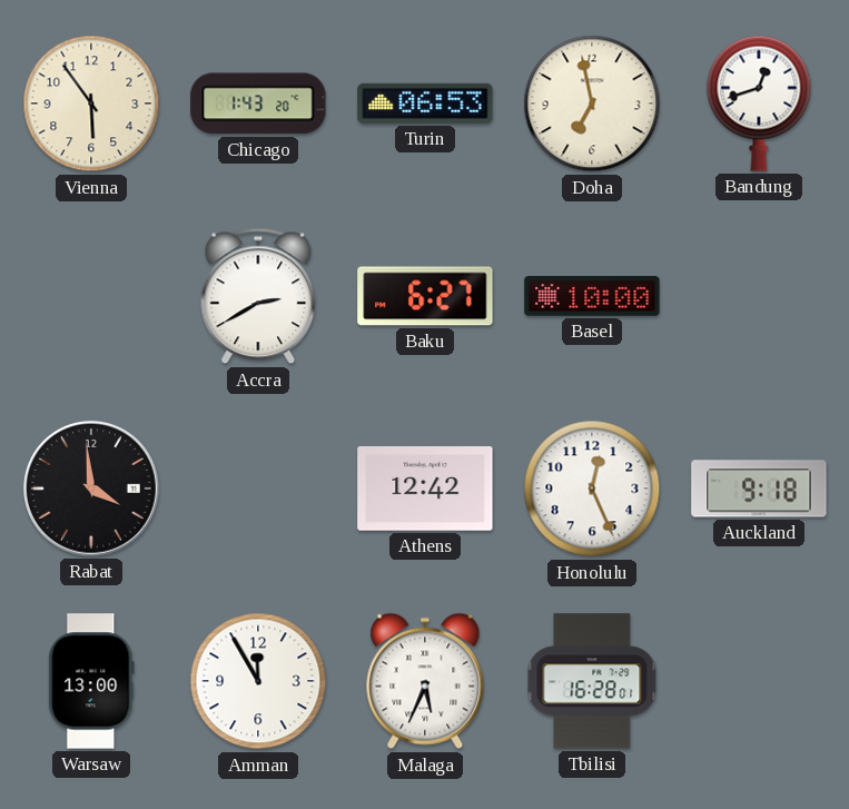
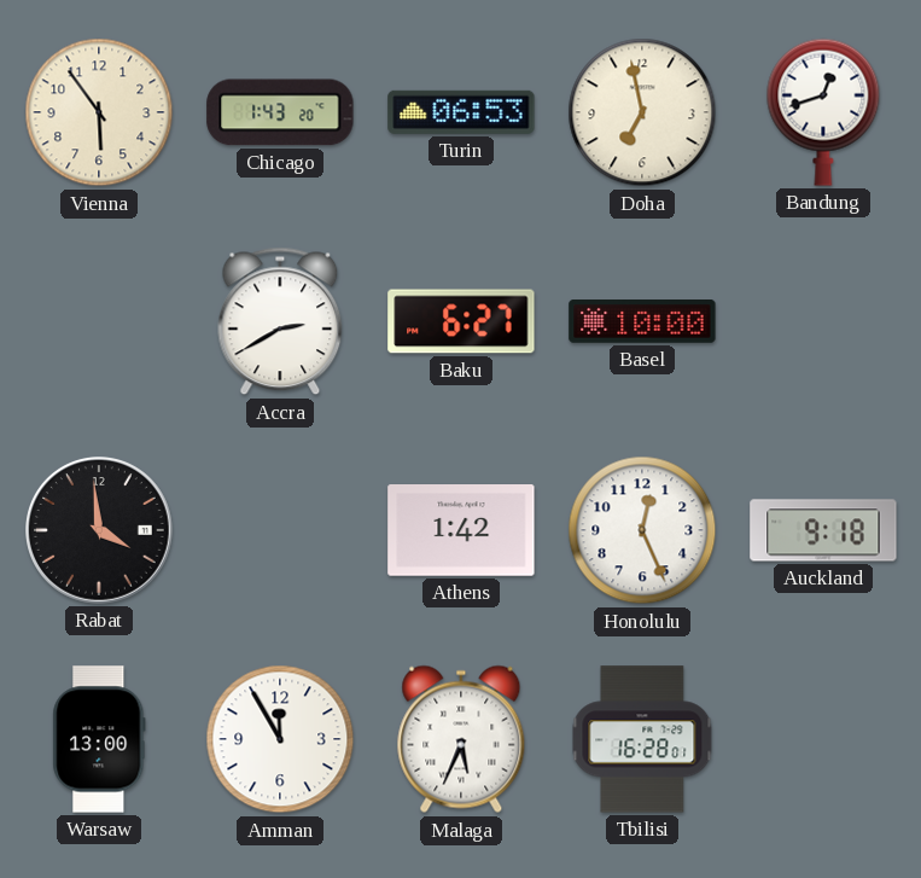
Athens: 12:42 -> 1:42 (461, 531)
